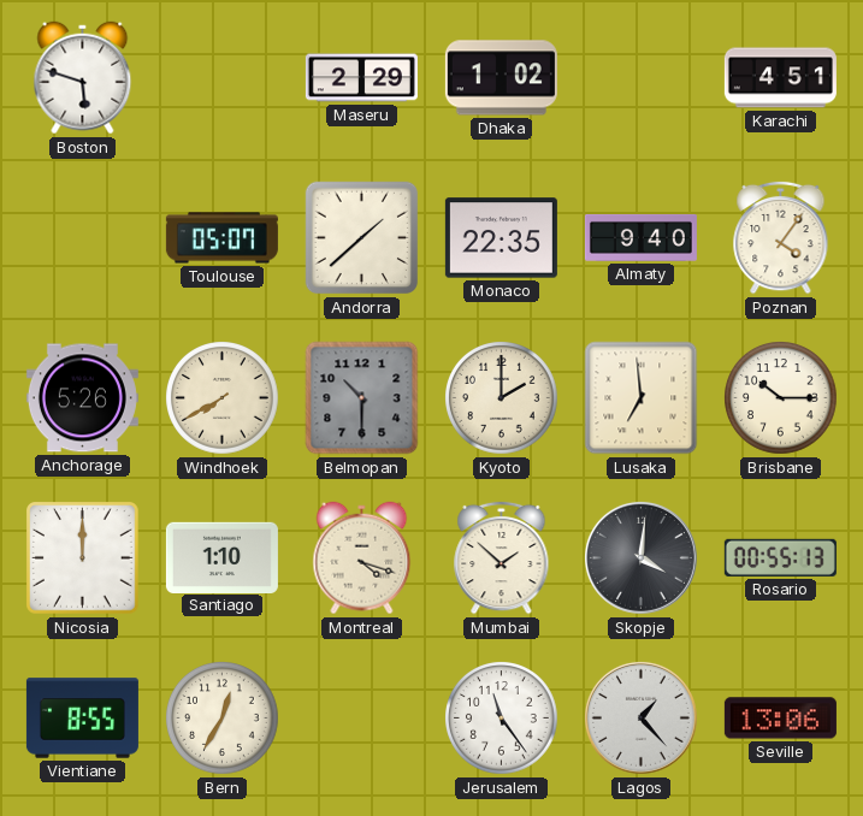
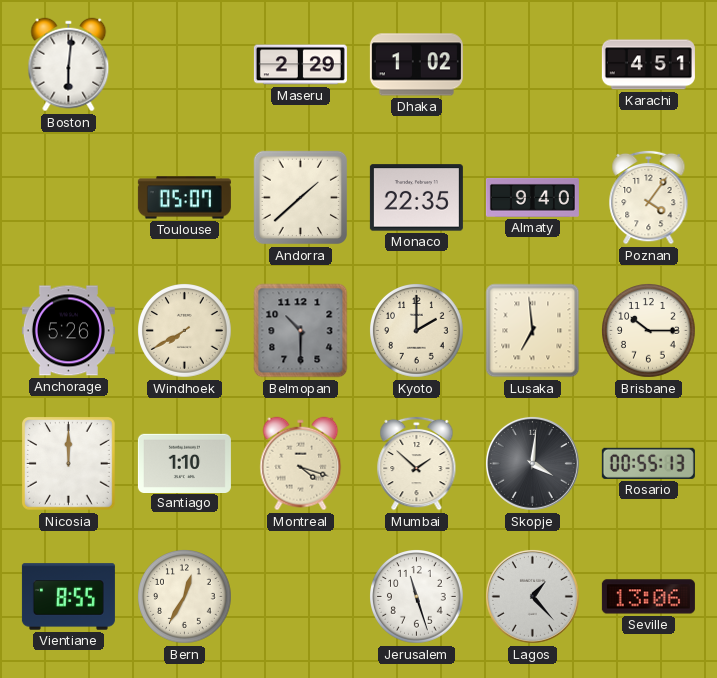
Boston: 5:48 -> 6:01 (69, 65)
Jerusalem: 11:24 -> 11:27 (417, 597)
